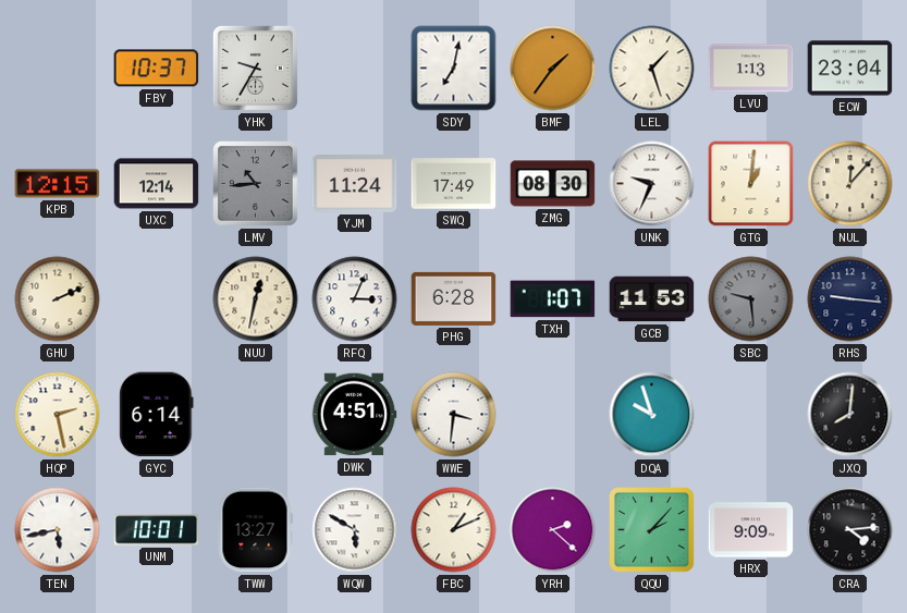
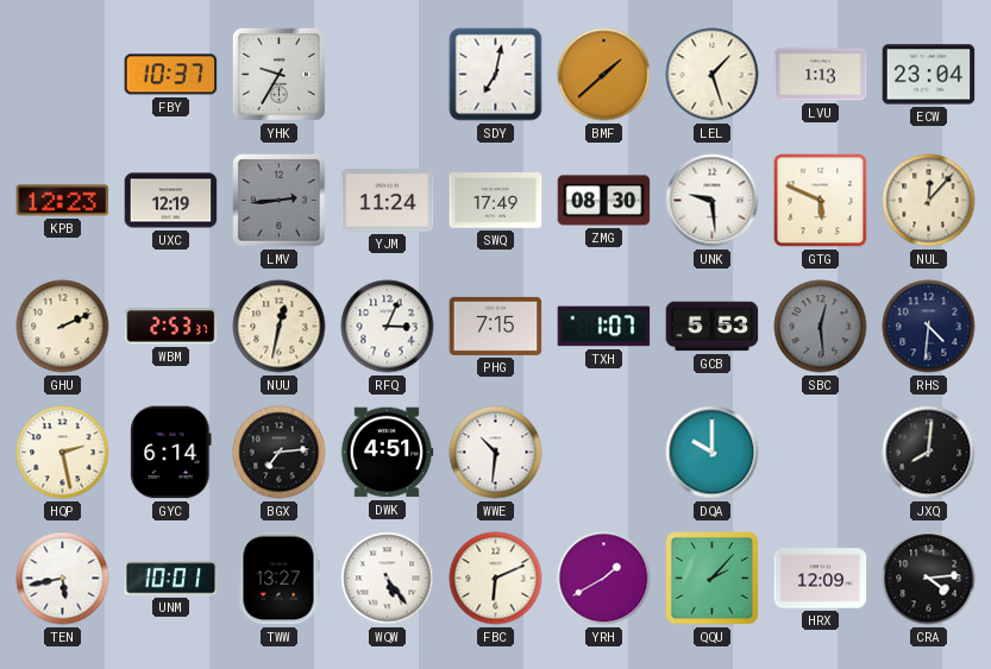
BMF: 1:36 -> 1:38 (604, 75)
KPB: 12:15 -> 12:23 (63, 201)
UXC: 12:14 -> 12:19 (171, 201)
LMV: 10:44 -> 2:44 (280, 201)
UNK: 9:34 -> 9:29 (713, 201)
GTG: 1:01 -> 5:49 (821, 201)
WBM: none -> 2:53 (171, 327)
PHG: 6:28 -> 7:15 (496, 326)
GCB: 11:53 -> 5:53 (713, 327)
SBC: 9:29 -> 12:29 (821, 327)
RHS: 9:16 -> 4:31 (929, 327)
BGX: none -> 7:14 (280, 453)
WWE: 3:31 -> 10:31 (496, 453)
DQA: 9:57 -> 10:00 (713, 453)
WQW: 5:50 -> 5:24 (388, 579)
FBC: 1:11 -> 6:11 (496, 579)
YRH: 2:22 -> 1:40 (604, 579)
HRX: 9:09 -> 12:09 (821, 579)
